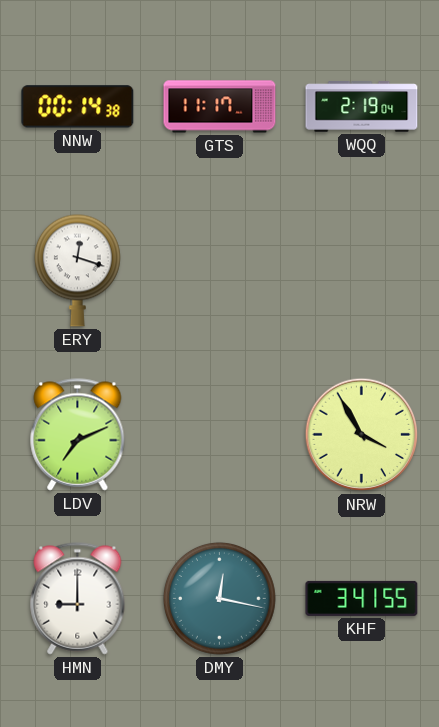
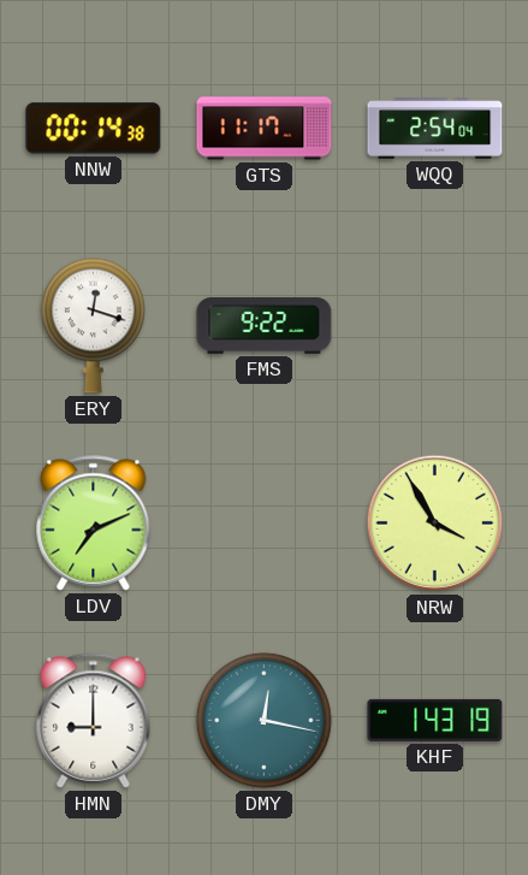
WQQ: 2:19 -> 2:54 (435, 129)
FMS: none -> 9:22 (265, 326)
KHF: 3:41 -> 1:43 (435, 720)
